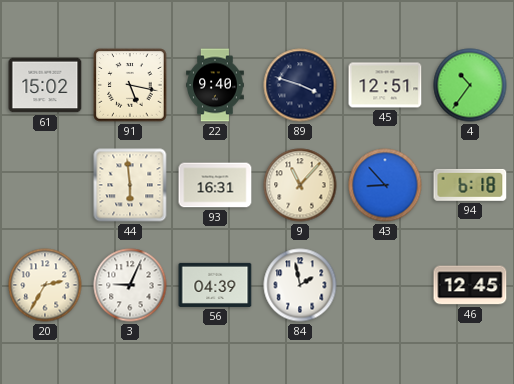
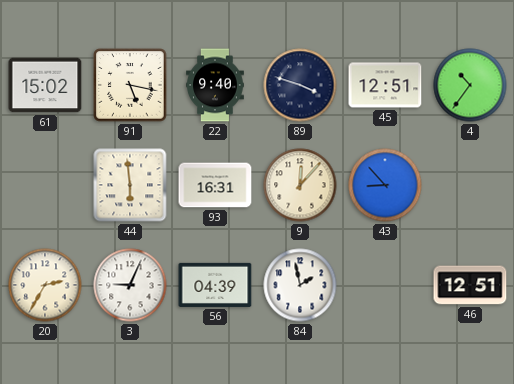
9: 11:07 -> 12:07 (300, 185)
94: 6:18 -> none (470, 185)
46: 12:45 -> 12:51 (470, 285)
